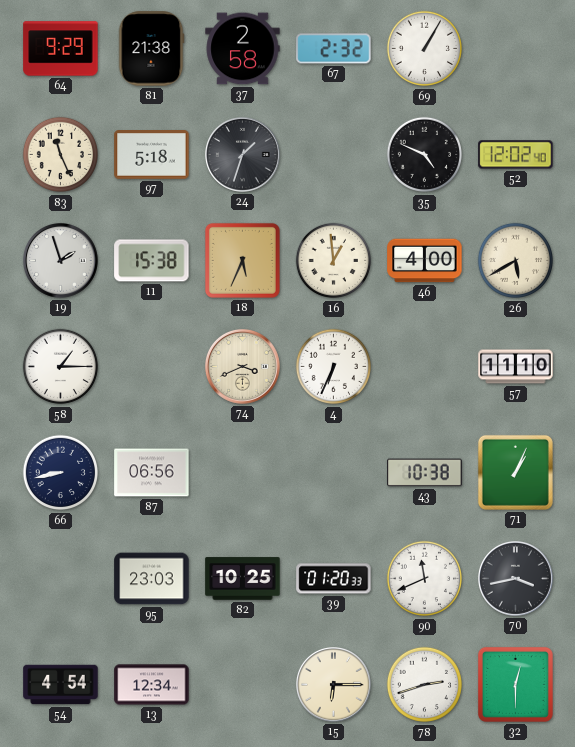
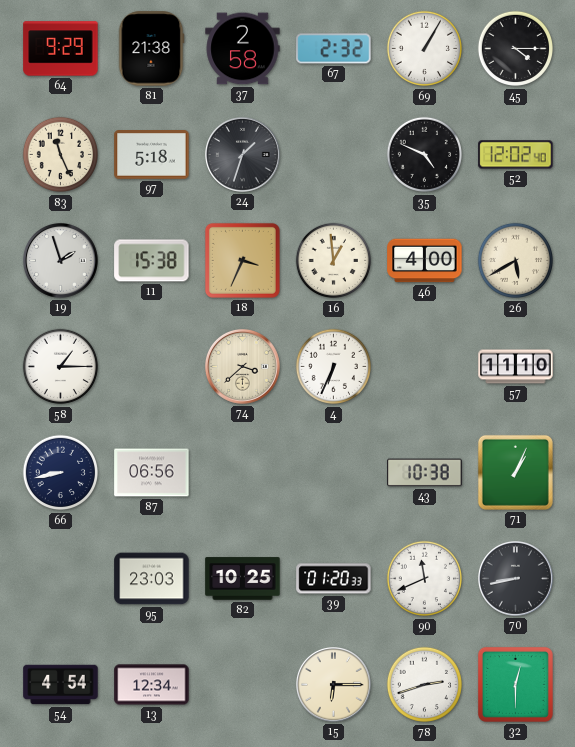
45: none -> 4:15 (516, 49)
18: 5:34 -> 3:34 (242, 260)
74: 3:41 -> 3:38 (242, 366)
70: 3:43 -> 8:43 (515, 578)
